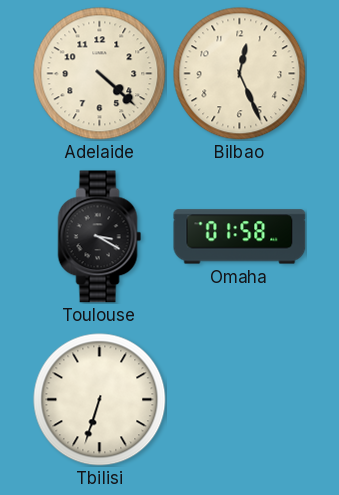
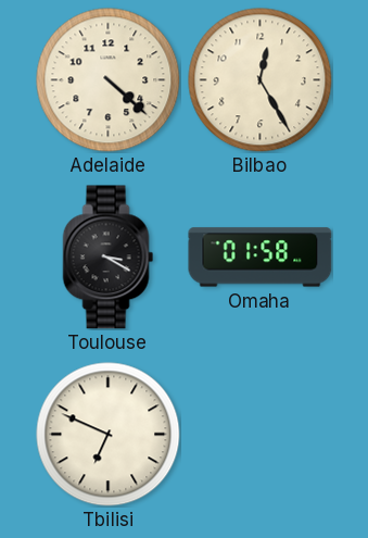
Bilbao: 12:26 -> 12:25 (261, 80)
Tbilisi: 6:33 -> 6:49 (109, 435)
